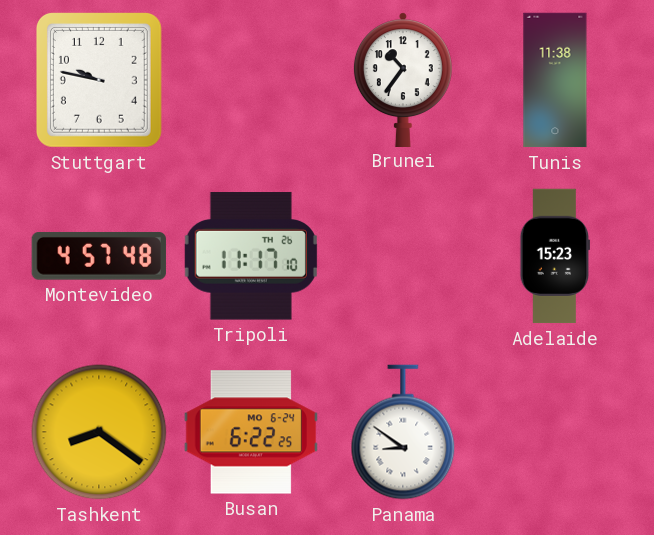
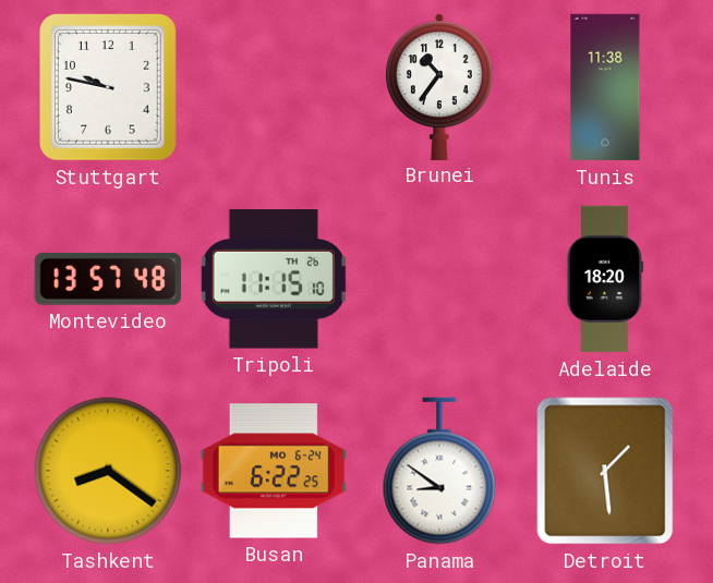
Montevideo: 4:57 -> 13:57 (108, 279)
Tripoli: 11:17 -> 11:15 (274, 279)
Adelaide: 15:23 -> 18:20 (604, 279)
Detroit: none -> 1:29 (605, 471)
